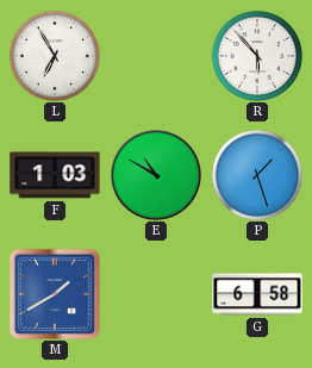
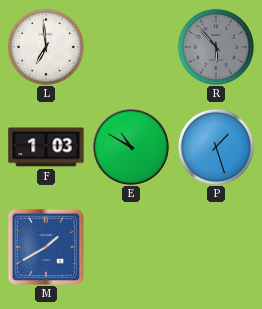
L: 6:55 -> 6:59 (46, 47)
R dial: white -> grey (216, 47)
G: 6:58 -> none (257, 294)
